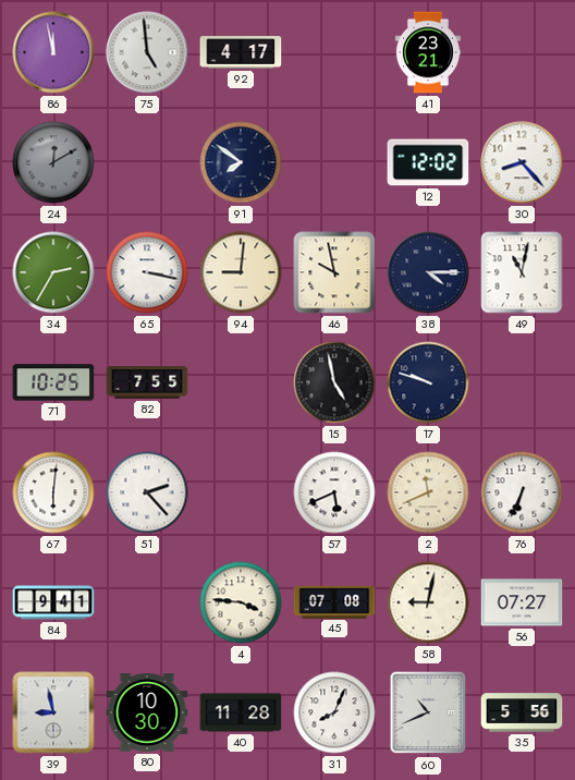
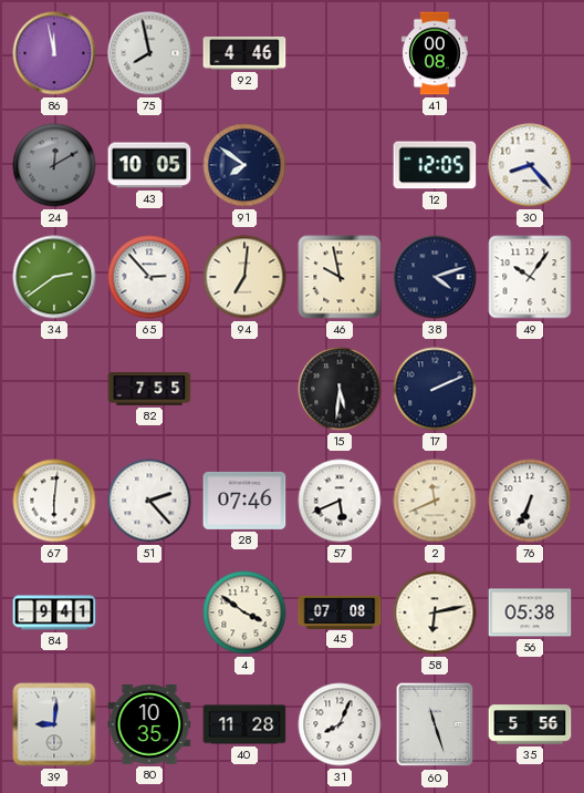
75: 4:59 -> 7:58 (149, 53)
92: 4:17 -> 4:46 (244, 53)
41: 23:21 -> 00:08 (435, 53)
43: none -> 10:05 (149, 165)
12: 12:02 -> 12:05 (435, 165)
34: 2:35 -> 2:39 (54, 277)
65: 3:17 -> 2:53 (149, 277)
94: 9:01 -> 7:01 (244, 277)
38: 4:15 -> 4:12 (435, 277)
49: 11:02 -> 10:06 (530, 277)
71: 10:25 -> none (53, 382)
15: 4:58 -> 5:31 (340, 389)
17: 9:48 -> 2:11 (435, 389)
28: none -> 07:46 (244, 501)
4: 3:46 -> 3:51 (244, 612)
58: 9:02 -> 6:13 (435, 612)
56: 07:27 -> 05:38 (530, 612)
39: 8:58 -> 9:01 (54, 724)
80: 10:30 -> 10:35 (149, 724)
60: 10:41 -> 11:27 (435, 724)
